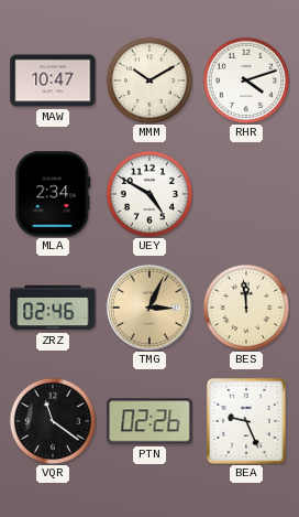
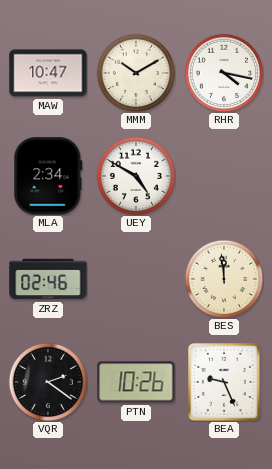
RHR: 4:12 -> 4:17 (224, 73)
TMG: 3:04 -> none (149, 308)
VQR: 11:21 -> 2:21 (48, 382)
PTN: 02:26 -> 10:26 (136, 382)
